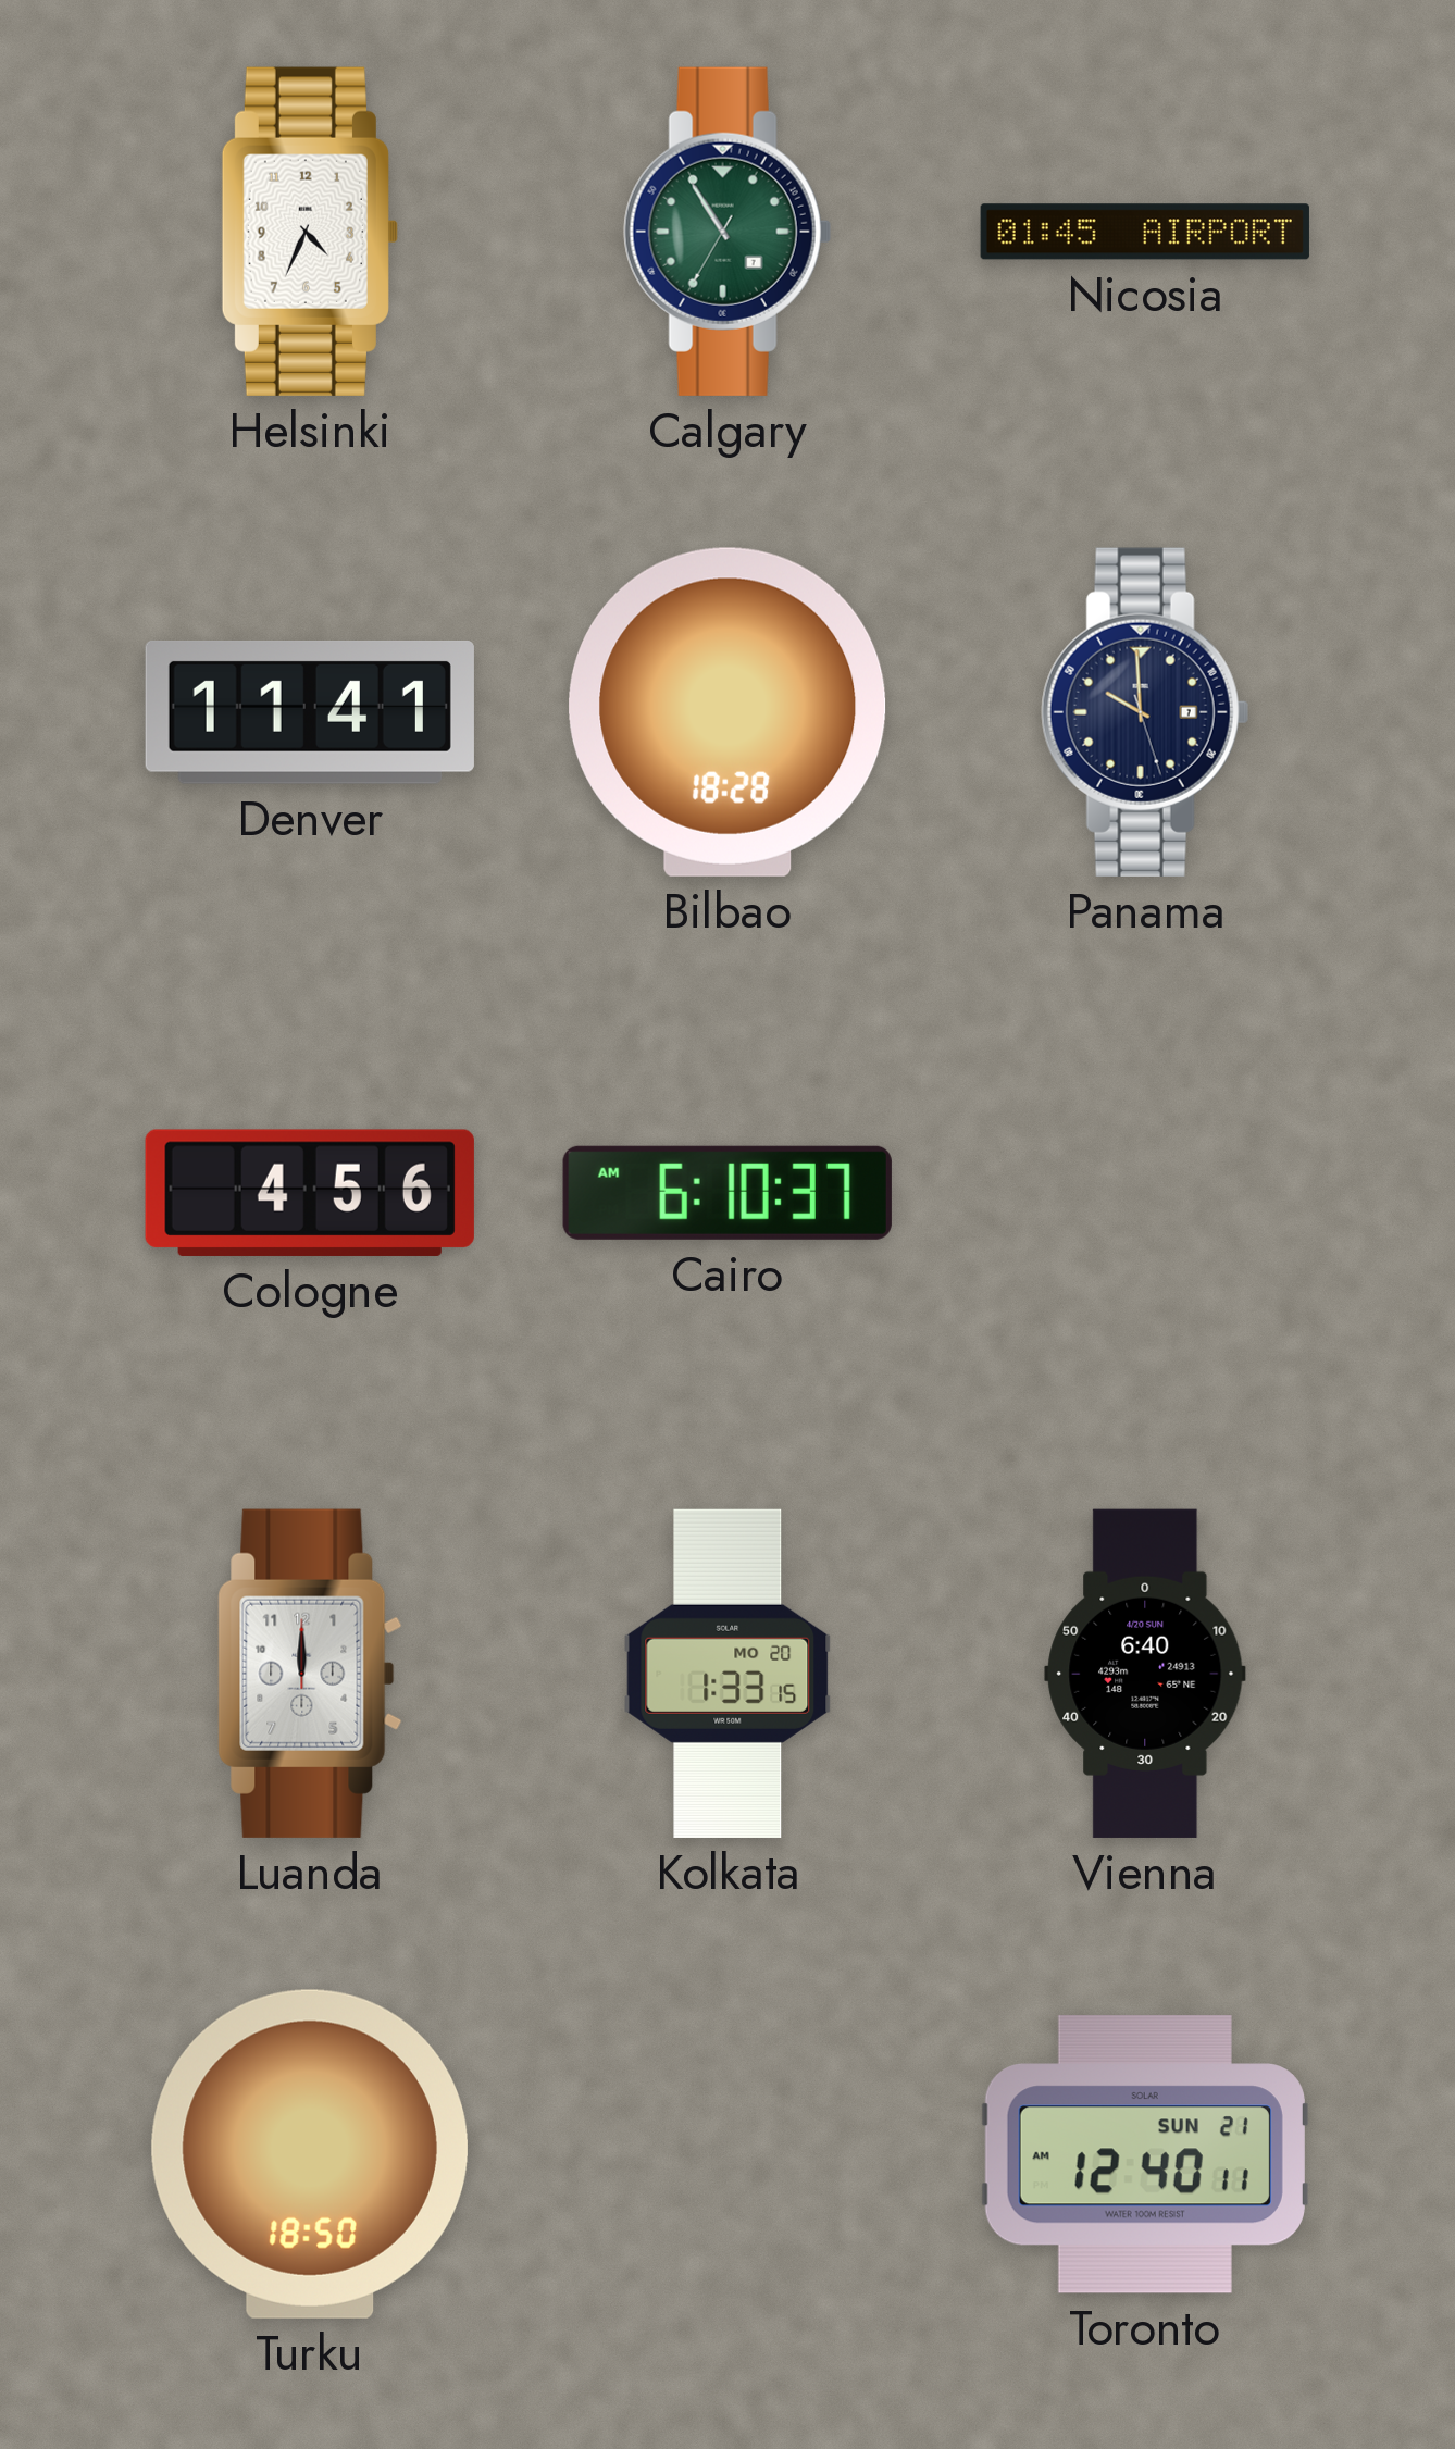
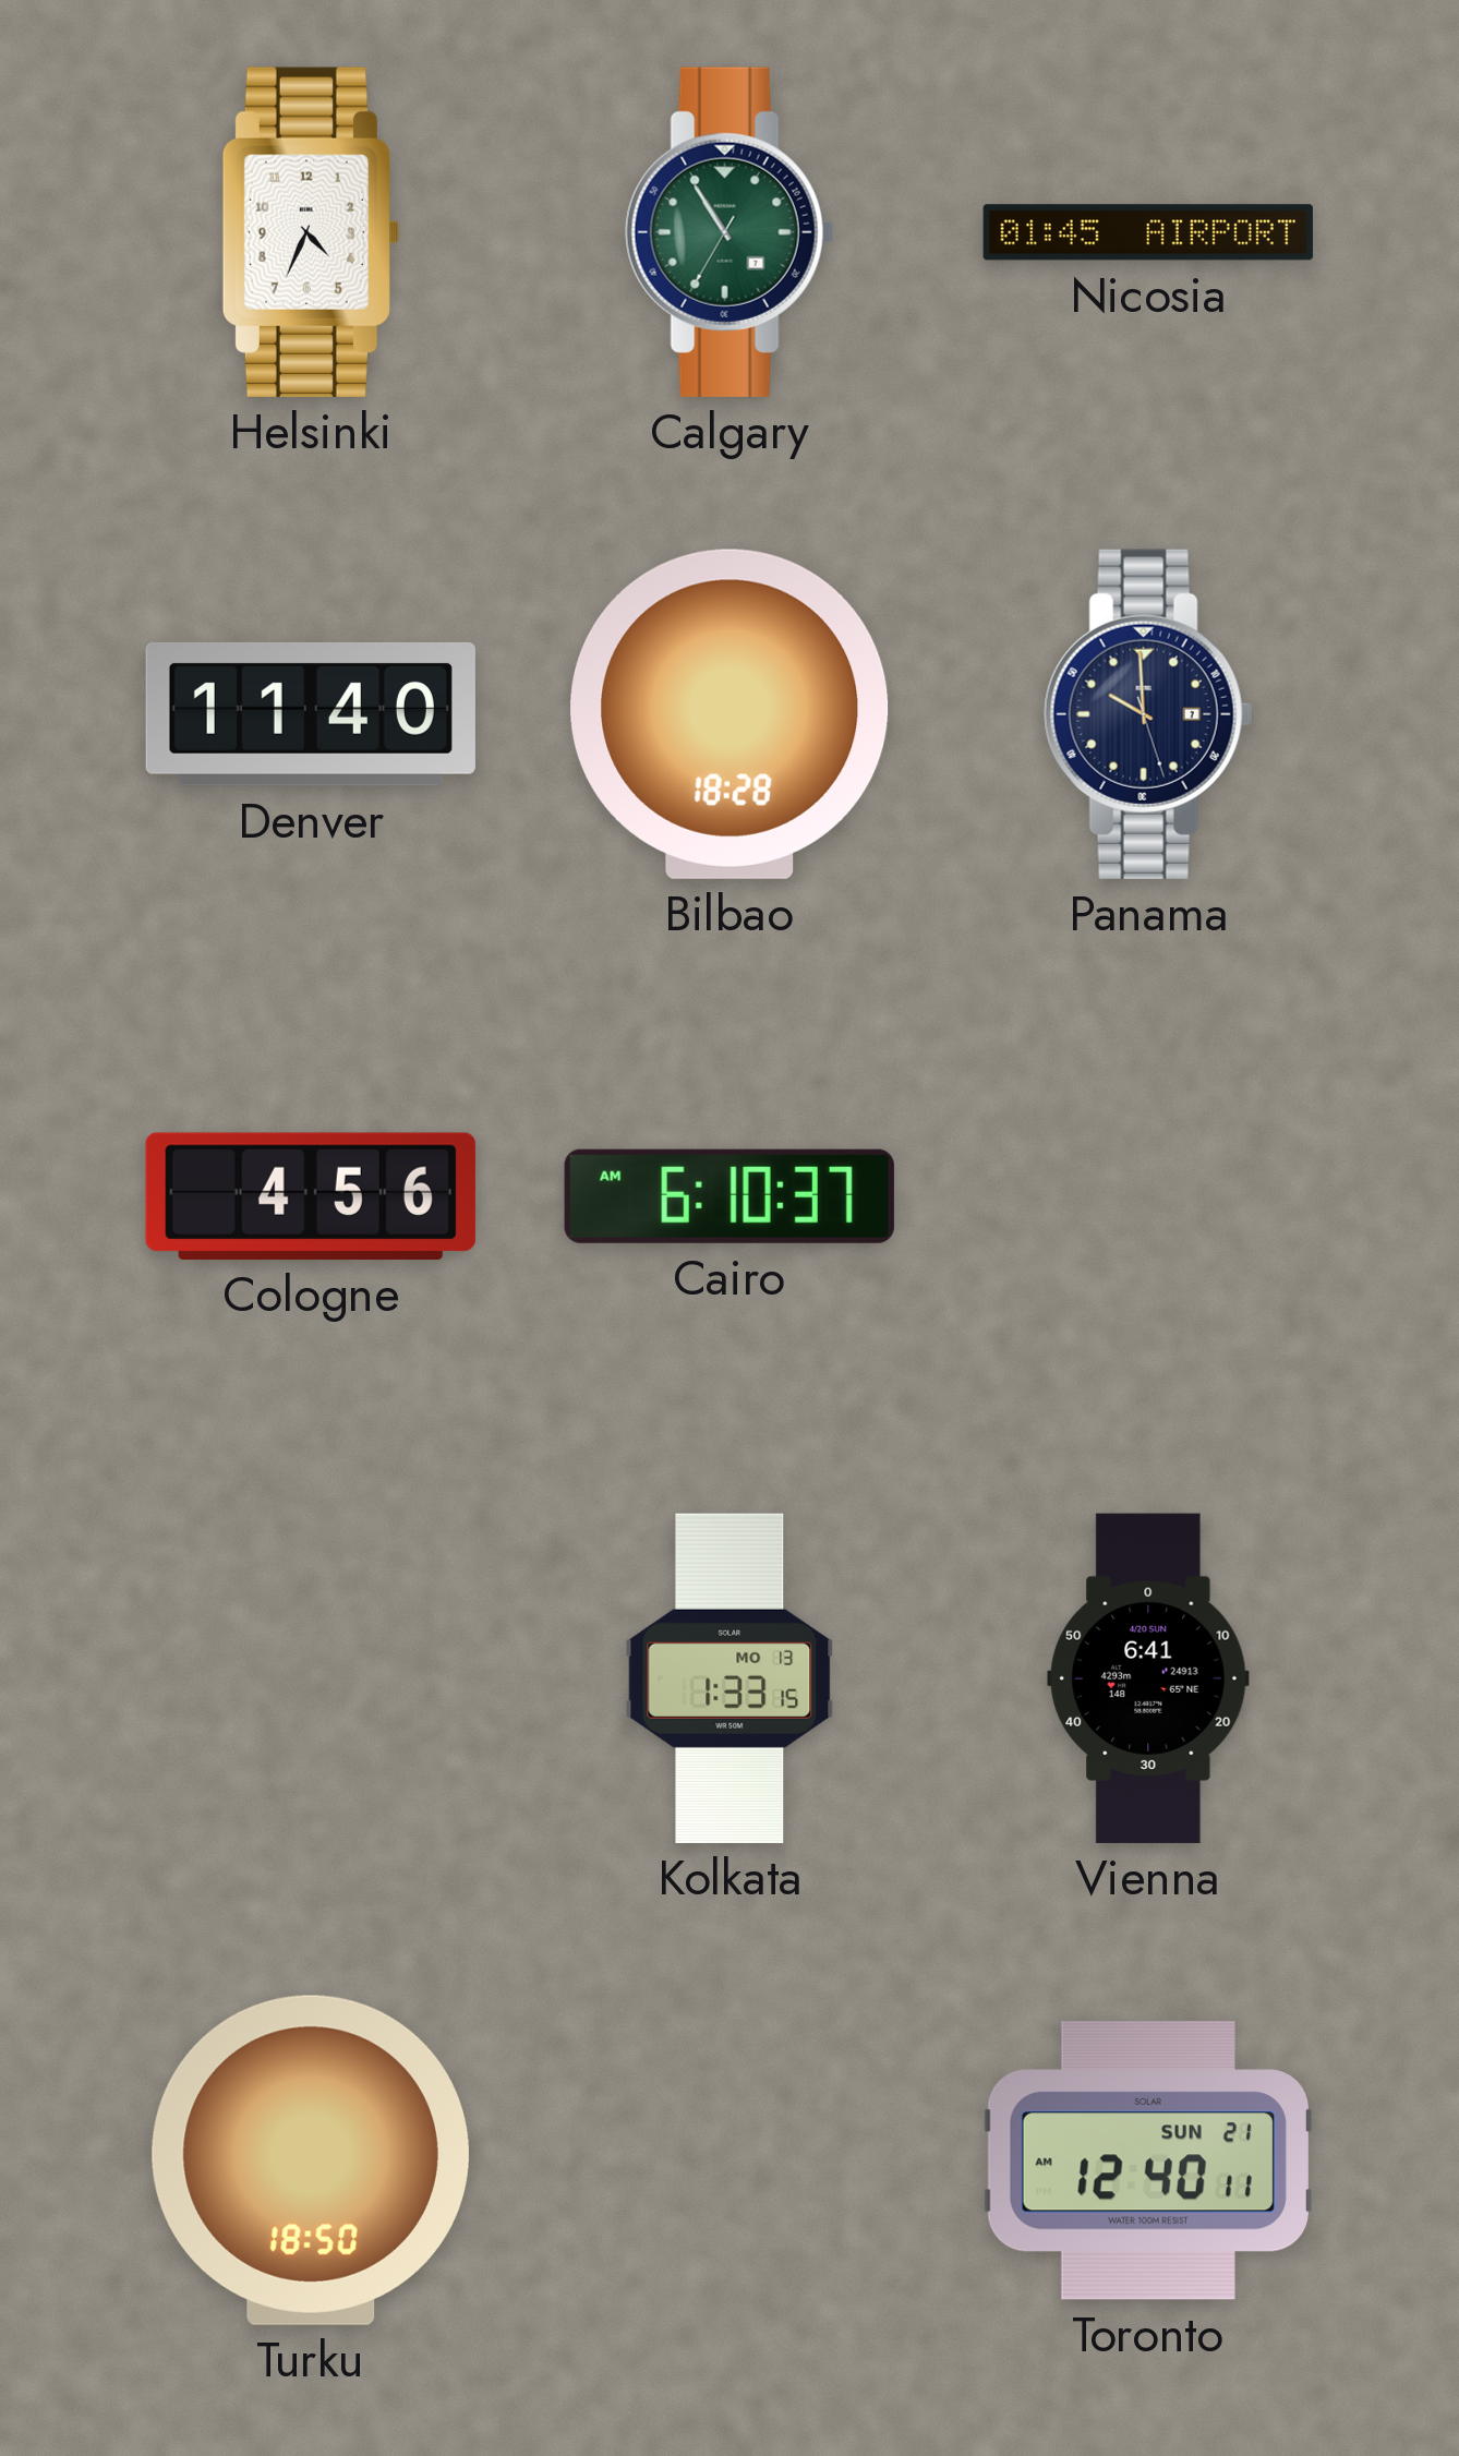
Denver: 11:41 -> 11:40 (311, 714)
Luanda: 12:00 -> none (310, 1674)
Kolkata date: MO 20 -> MO 13 (729, 1678)
Vienna: 6:40 -> 6:41 (1148, 1678)
